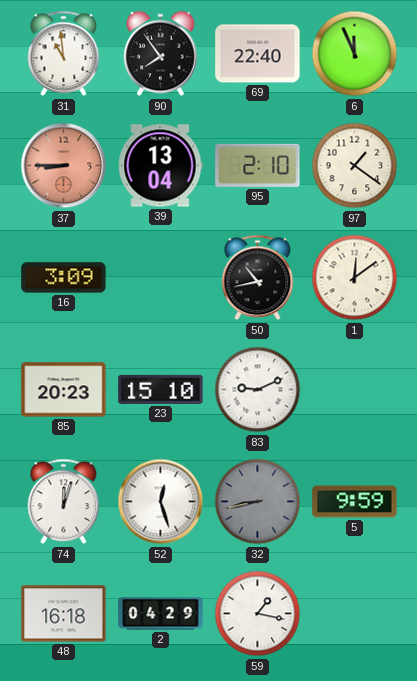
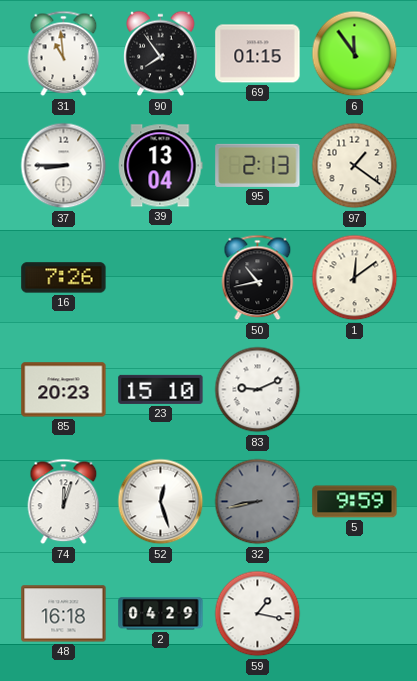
69: 22:40 -> 01:15 (258, 54)
6: 11:56 -> 11:54 (355, 54)
37 dial: salmon -> white (64, 166)
95: 2:10 -> 2:13 (258, 165)
16: 3:09 -> 7:26 (64, 278)
